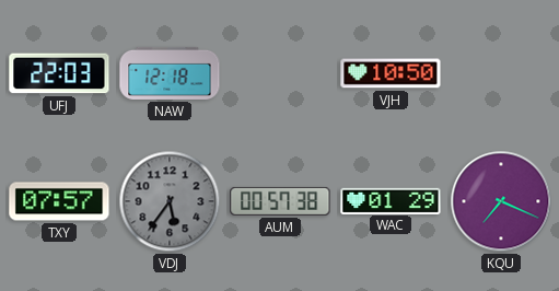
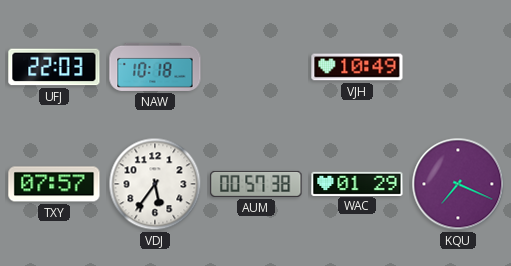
NAW: 12:18 -> 10:18 (155, 67)
VJH: 10:50 -> 10:49 (357, 67)
VDJ dial: grey -> white (155, 184)
